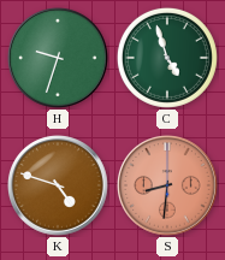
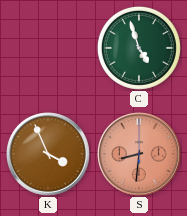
H: 9:33 -> none (59, 59)
K: 4:48 -> 3:56 (49, 155)
